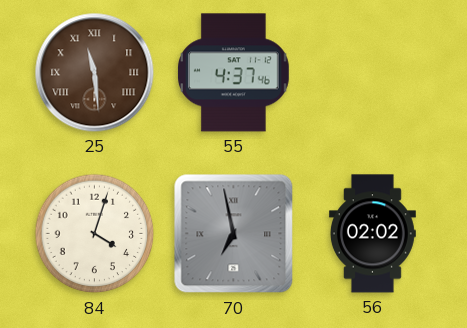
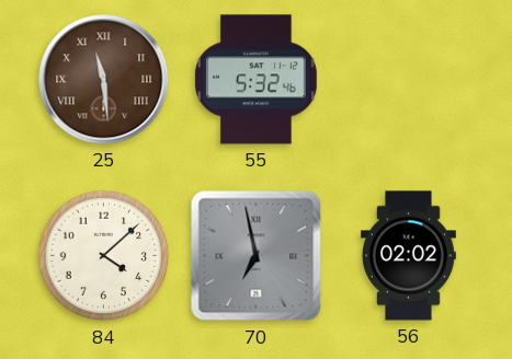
55: 4:37 -> 5:32 (257, 80)
84: 4:03 -> 4:08 (104, 256)
